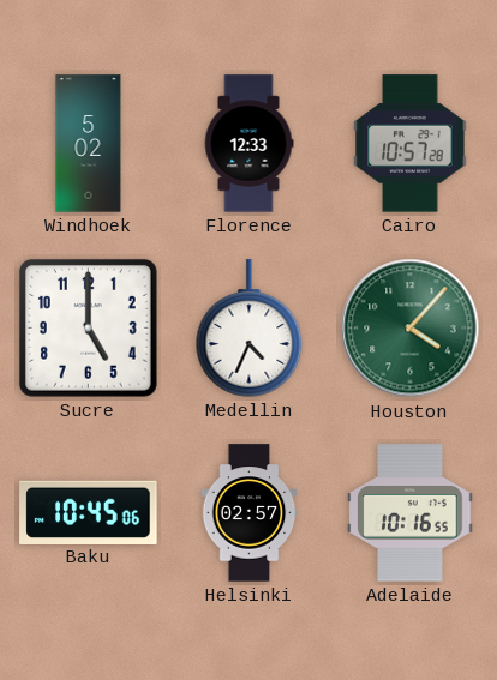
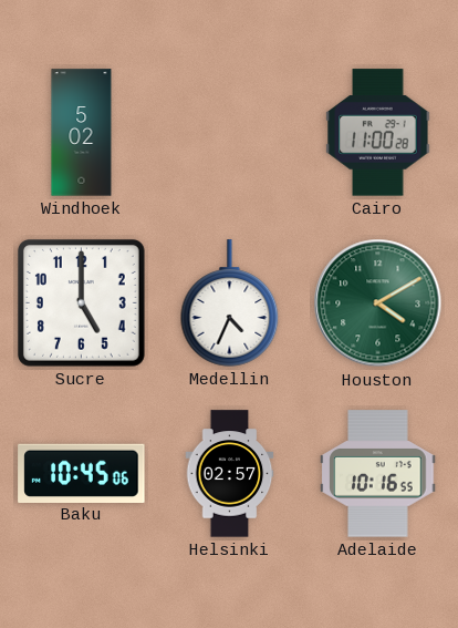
Florence: 12:33 -> none (248, 144)
Cairo: 10:57 -> 11:00 (378, 133)
Houston: 4:07 -> 4:10 (378, 303)
